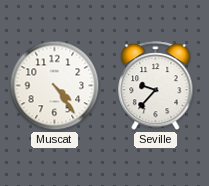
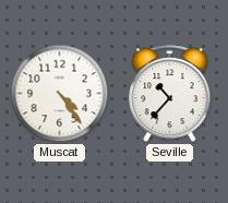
Seville: 9:37 -> 10:37 (170, 94)
